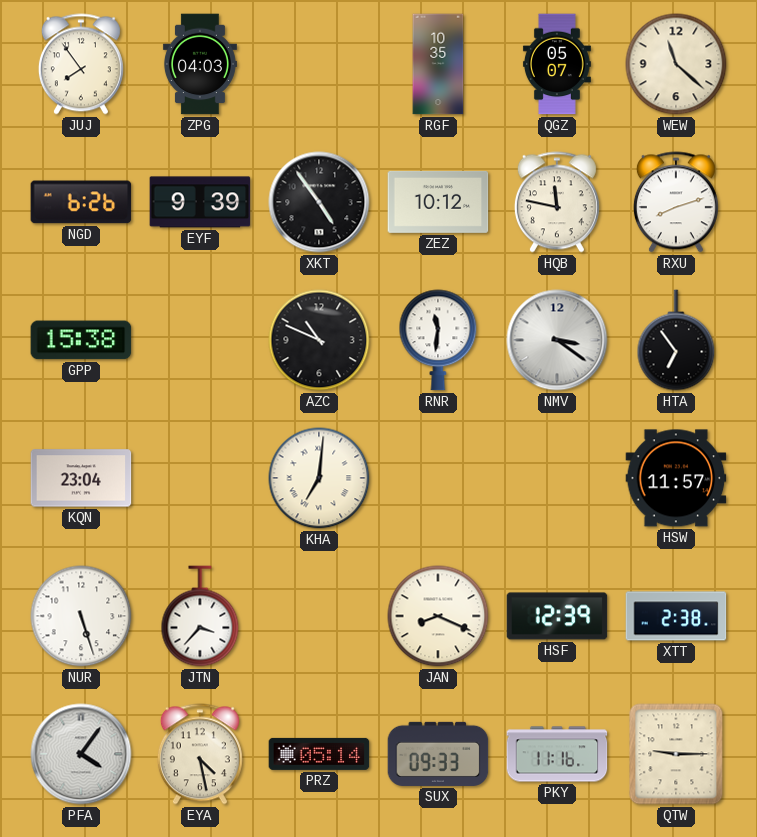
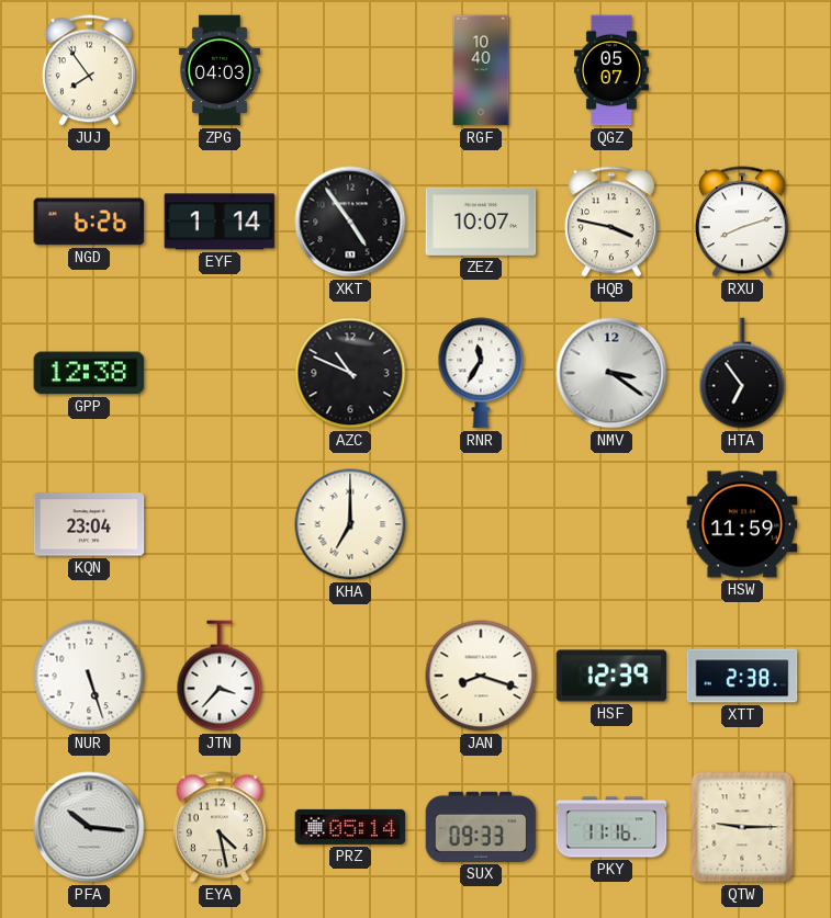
RGF: 10:35 -> 10:40 (481, 70)
WEW: 11:22 -> none (676, 64)
EYF: 9:39 -> 1:14 (220, 222)
ZEZ: 10:12 -> 10:07 (481, 222)
HQB: 11:47 -> 3:47 (611, 222)
GPP: 15:38 -> 12:38 (89, 373)
RNR: 11:31 -> 11:35 (481, 373)
KHA: 7:01 -> 7:00 (350, 524)
HSW: 11:57 -> 11:59 (742, 524)
JAN: 8:19 -> 8:18 (481, 676)
PFA: 4:06 -> 10:16 (89, 827)
